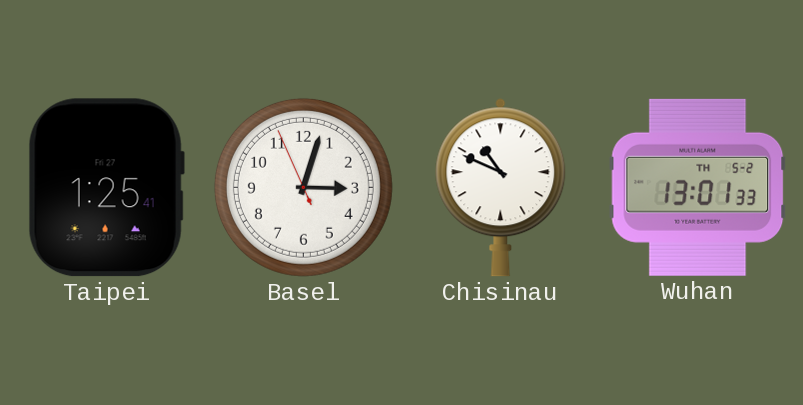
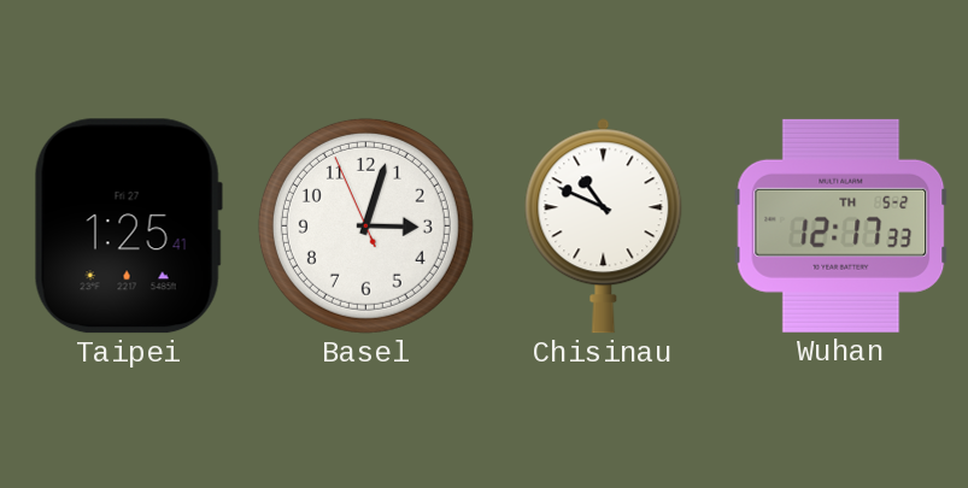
Wuhan: 13:01 -> 12:17 (841, 225)
